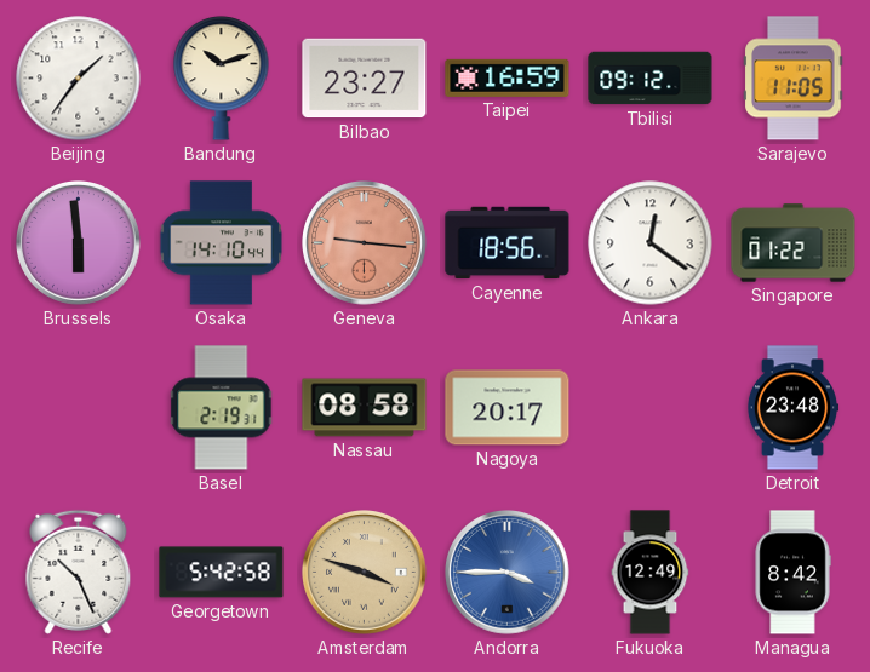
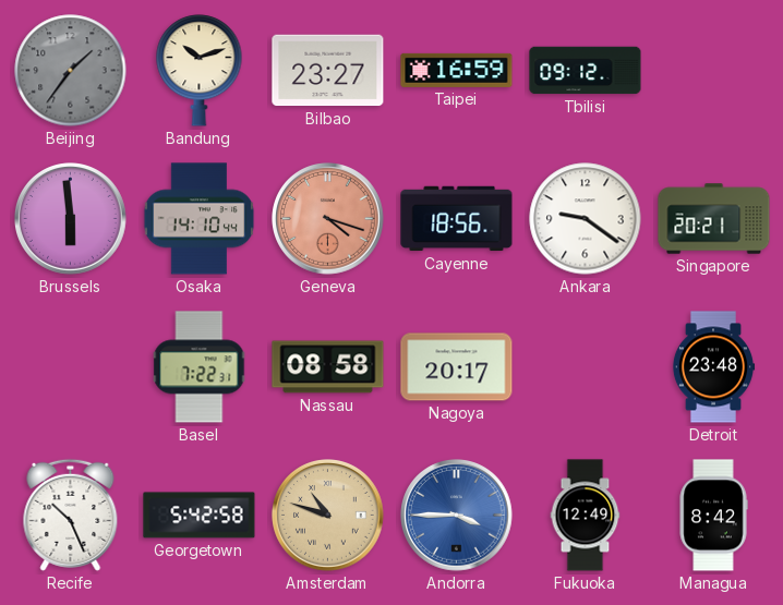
Beijing dial: white -> grey (71, 71)
Sarajevo: 11:05 -> none (794, 79)
Geneva: 9:16 -> 4:18 (328, 219)
Ankara: 12:21 -> 9:21 (586, 219)
Singapore: 01:22 -> 20:21 (714, 219)
Basel: 2:19 -> 7:22 (200, 367)
Amsterdam: 3:48 -> 10:48 (328, 516)
